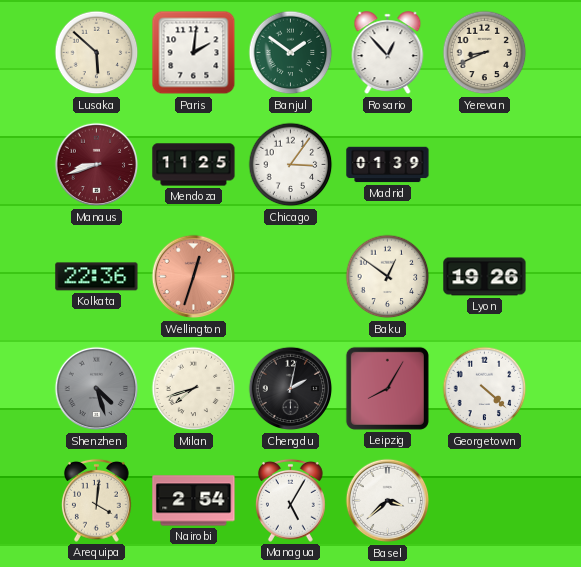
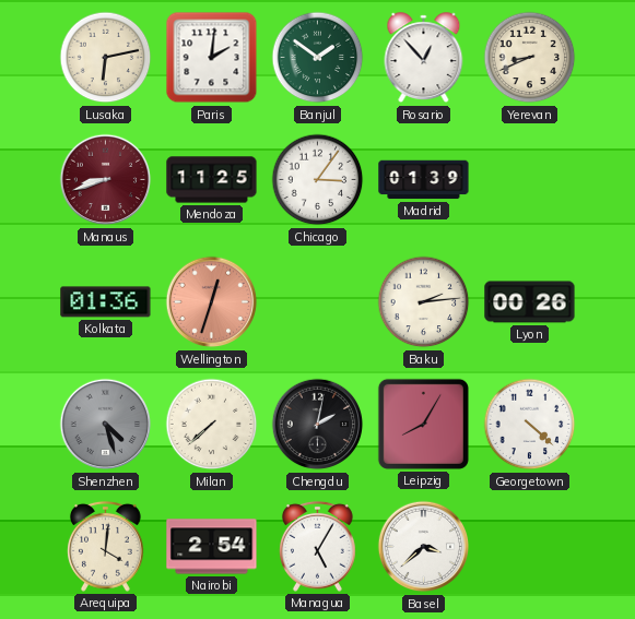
Lusaka: 5:52 -> 6:13 (106, 58)
Kolkata: 22:36 -> 01:36 (106, 302)
Baku: 12:51 -> 2:14 (424, 302)
Lyon: 19:26 -> 00:26 (530, 302)
Milan: 7:42 -> 7:38 (212, 425)
